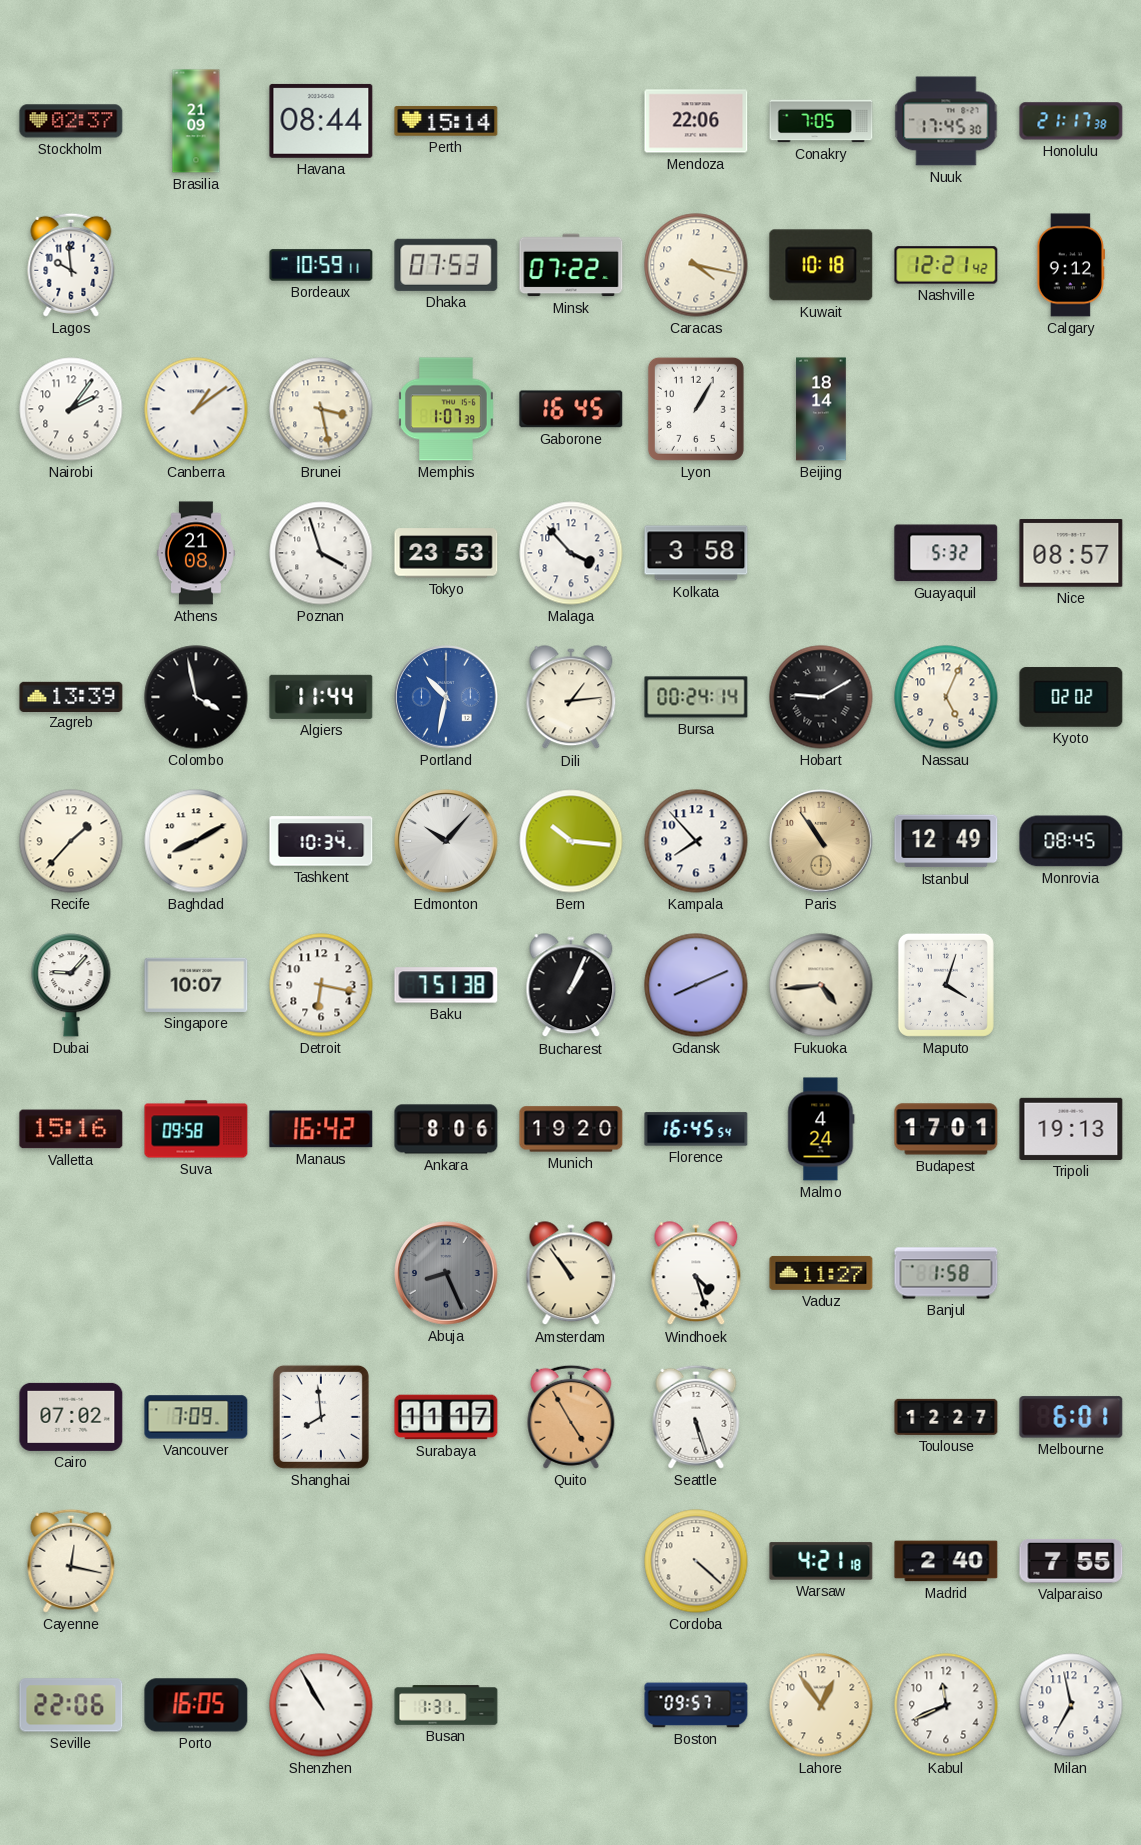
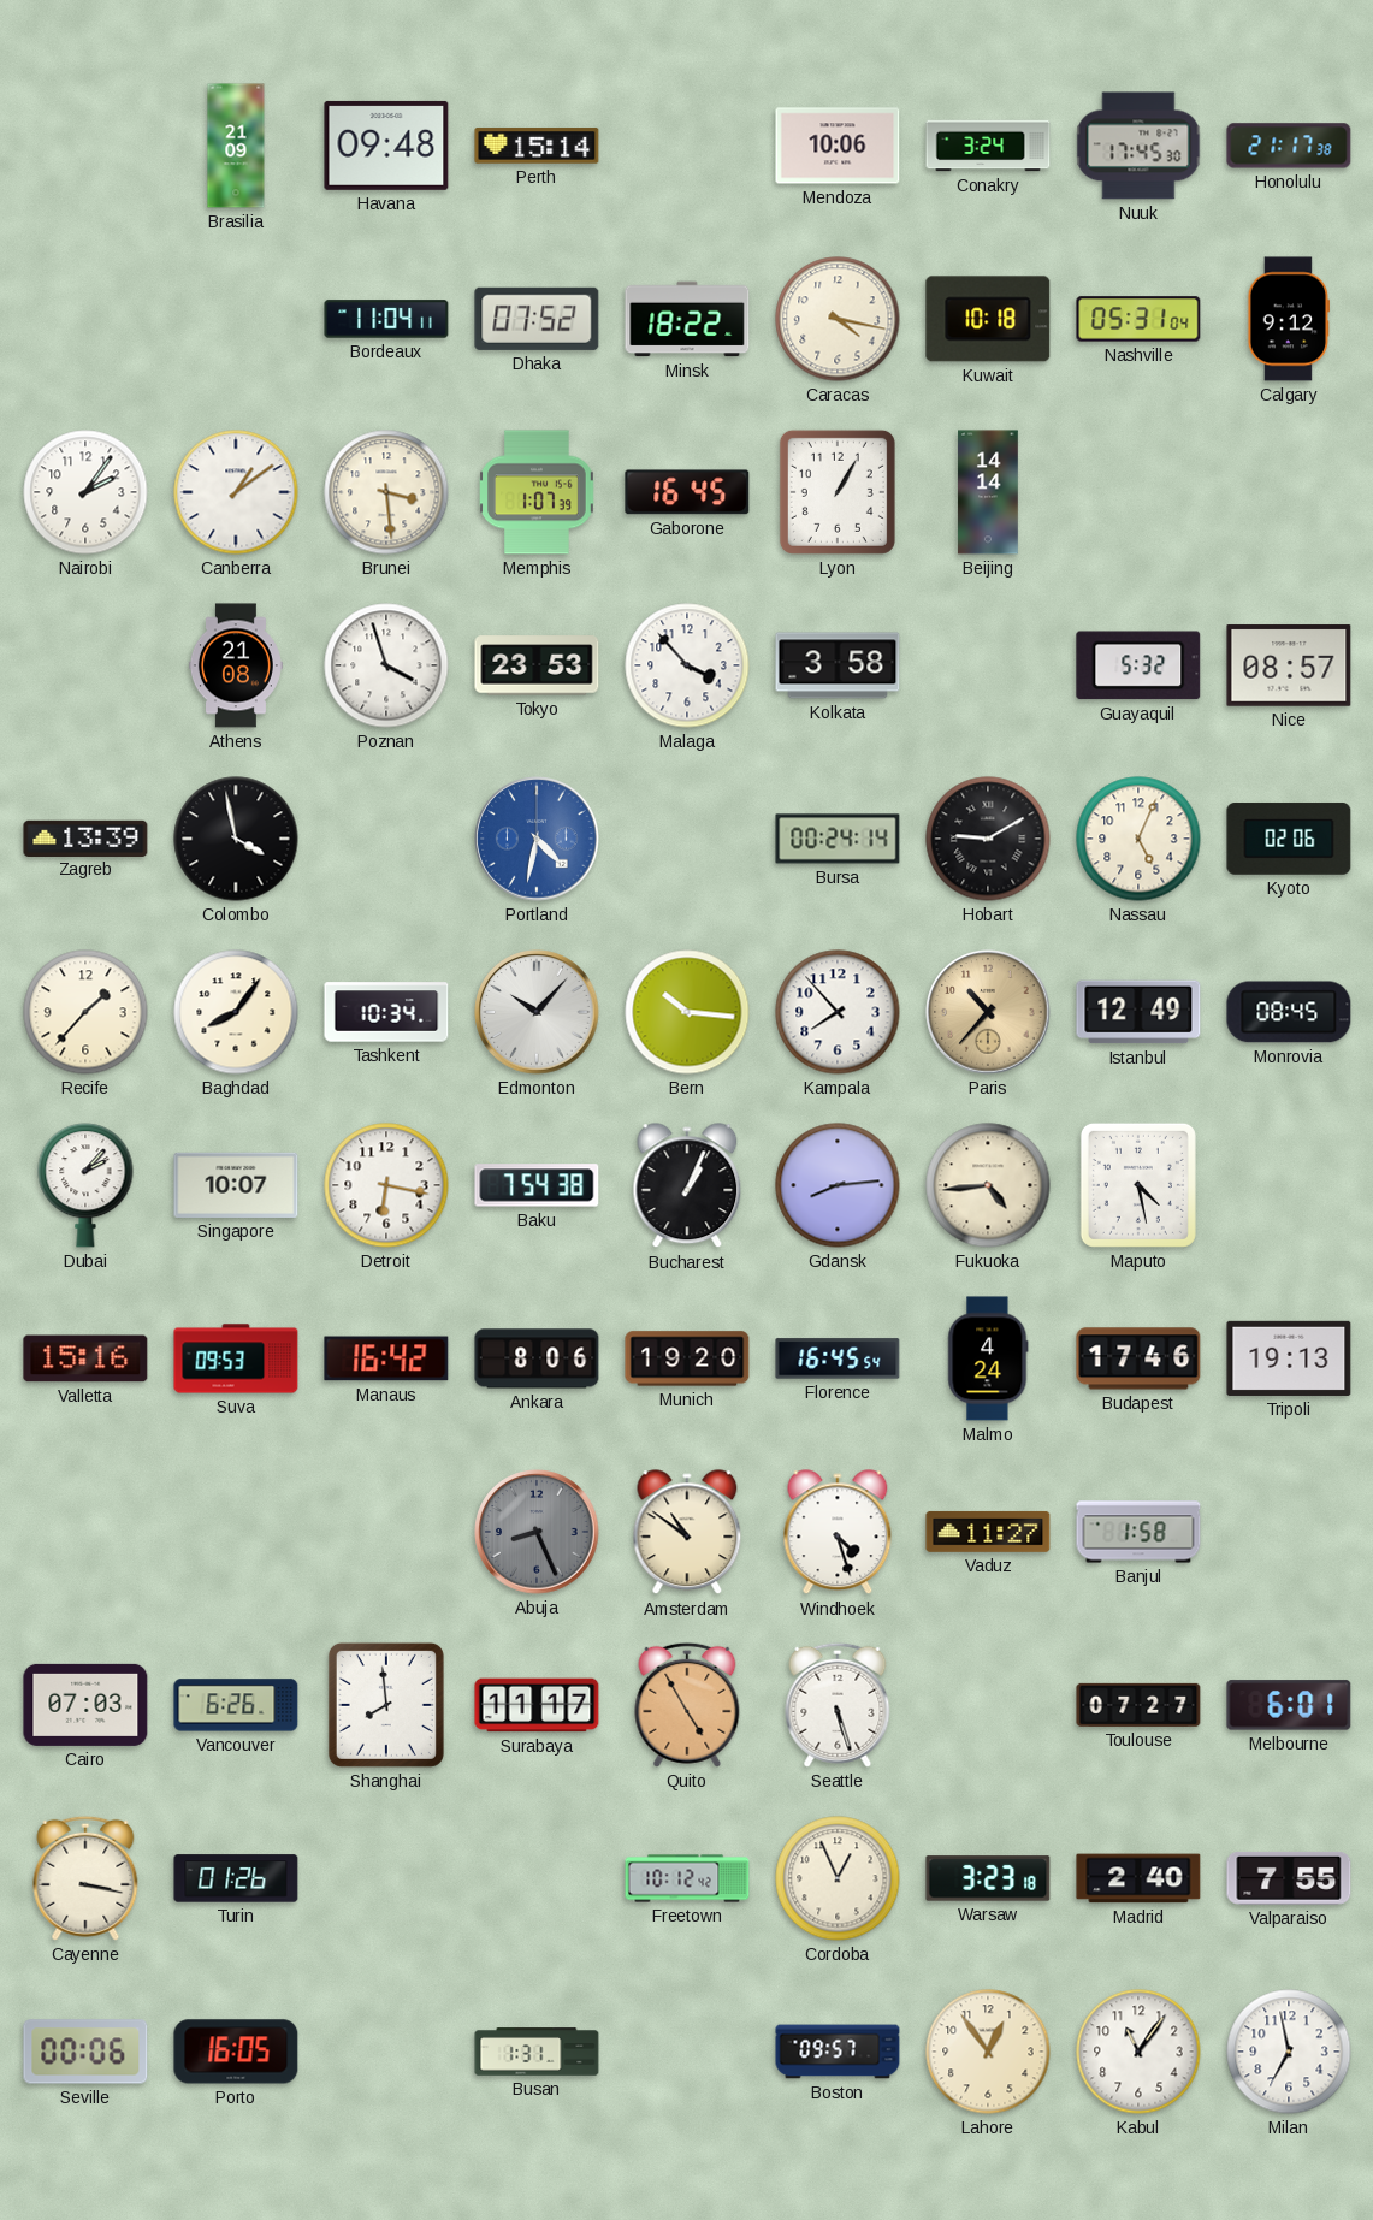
Stockholm: 02:37 -> none (71, 121)
Havana: 08:44 -> 09:48 (386, 146)
Mendoza: 22:06 -> 10:06 (838, 146)
Conakry: 7:05 -> 3:24 (988, 146)
Lagos: 9:59 -> none (71, 265)
Bordeaux: 10:59 -> 11:04 (386, 319)
Dhaka: 07:53 -> 07:52 (537, 319)
Minsk: 07:22 -> 18:22 (687, 319)
Nashville: 12:21 -> 05:31 (1138, 319)
Brunei: 3:28 -> 3:29 (386, 492)
Beijing: 18:14 -> 14:14 (988, 492)
Algiers: 11:44 -> none (321, 697)
Portland: 10:32 -> 4:32 (537, 839)
Dili: 1:14 -> none (571, 698)
Kyoto: 02:02 -> 02:06 (1289, 839)
Baghdad: 8:10 -> 8:06 (236, 1012)
Paris: 10:54 -> 10:37 (988, 1012)
Dubai: 9:07 -> 2:07 (85, 1185)
Baku: 7:51 -> 7:54 (537, 1185)
Gdansk: 8:11 -> 8:14 (838, 1185)
Maputo: 4:03 -> 4:28 (1138, 1185)
Suva: 09:58 -> 09:53 (236, 1358)
Budapest: 17:01 -> 17:46 (1138, 1358)
Amsterdam: 10:54 -> 10:51 (687, 1533)
Cairo: 07:02 -> 07:03 (85, 1705)
Vancouver: 7:09 -> 6:26 (236, 1705)
Toulouse: 12:27 -> 07:27 (1138, 1705)
Cayenne: 12:17 -> 3:17 (85, 1878)
Turin: none -> 01:26 (236, 1878)
Freetown: none -> 10:12 (687, 1878)
Cordoba: 4:22 -> 12:56 (838, 1878)
Warsaw: 4:21 -> 3:23 (988, 1878)
Seville: 22:06 -> 00:06 (85, 2052)
Shenzhen: 10:55 -> none (321, 1705)
Kabul: 11:41 -> 11:06 (1138, 2052)
